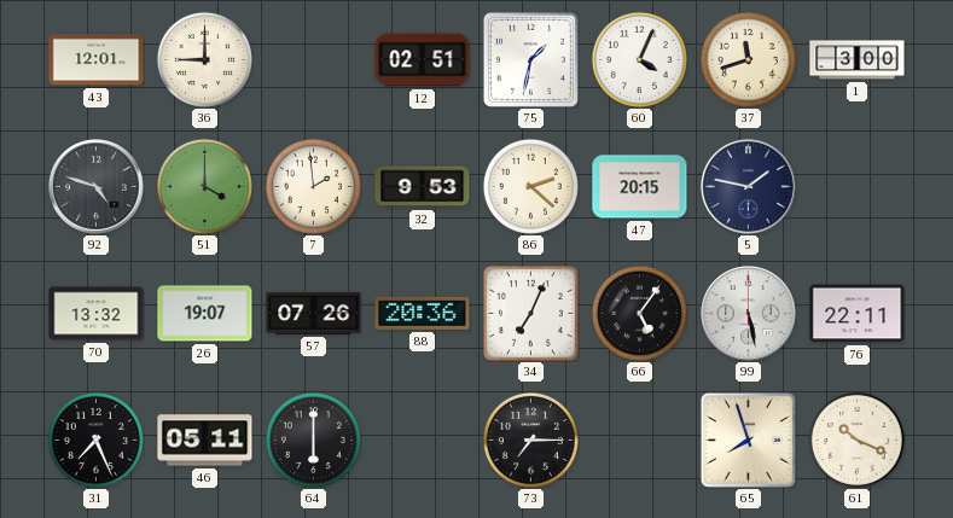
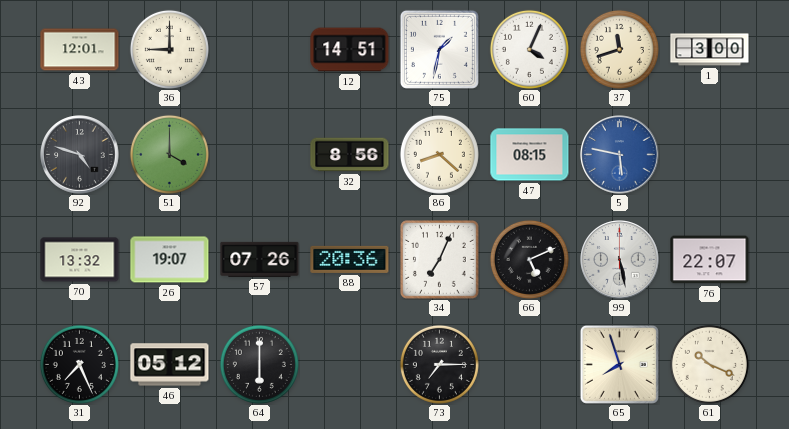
12: 02:51 -> 14:51 (350, 50)
7: 1:59 -> none (313, 186)
32: 9:53 -> 8:56 (350, 155)
86: 2:22 -> 8:22 (439, 154)
47: 20:15 -> 08:15 (530, 155)
5: 1:47 -> 5:47 (620, 155)
5 dial: navy -> blue (620, 155)
66: 5:06 -> 5:11 (529, 259)
76: 22:11 -> 22:07 (710, 260)
46: 05:11 -> 05:12 (170, 365)
